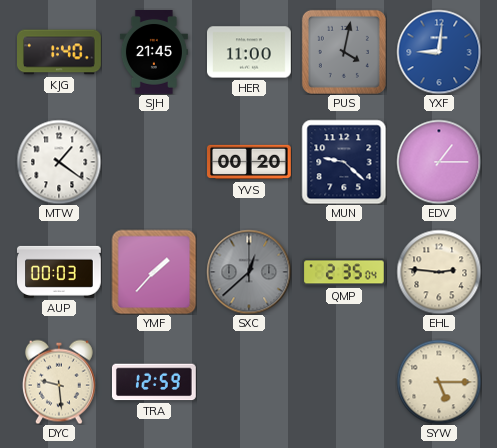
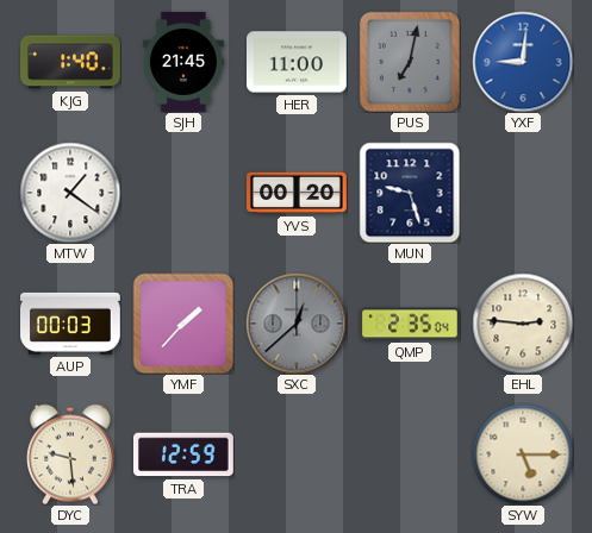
PUS: 4:02 -> 7:02 (410, 62)
MUN: 9:22 -> 9:27 (410, 193)
EDV: 1:15 -> none (439, 162)
